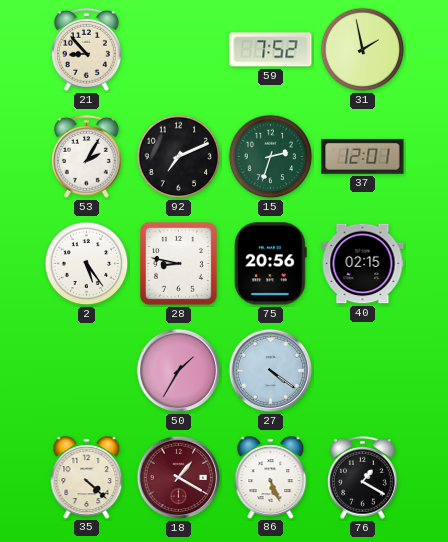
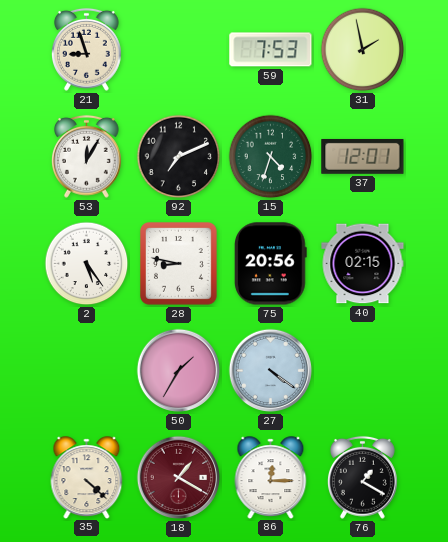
21: 8:53 -> 8:57 (86, 49)
59: 7:52 -> 7:53 (271, 50)
53: 2:05 -> 12:05 (86, 156)
15: 2:33 -> 4:33 (271, 157)
86: 5:26 -> 12:15 (271, 477)
